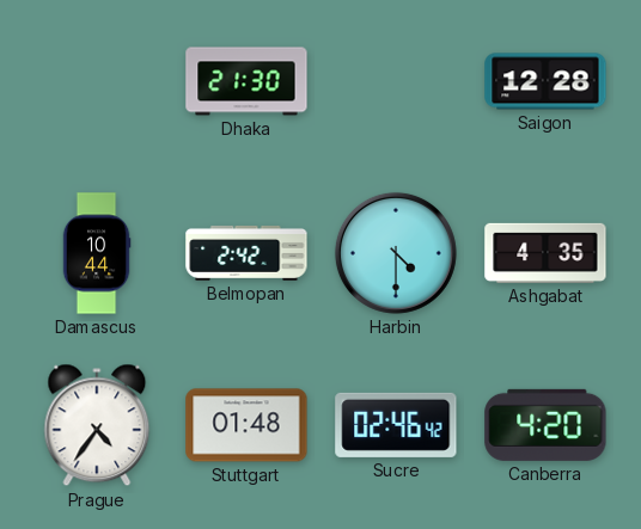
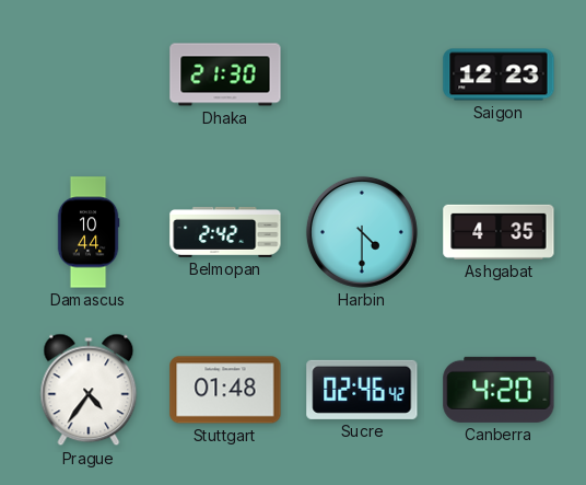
Saigon: 12:28 -> 12:23 (499, 74)
